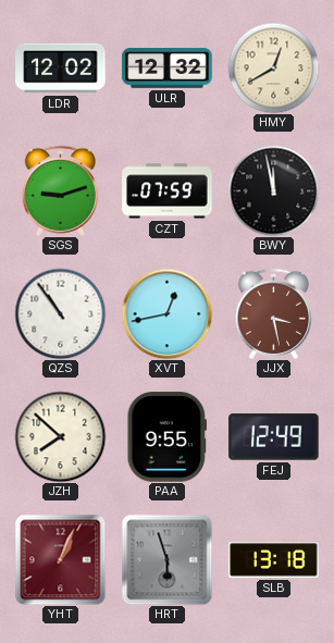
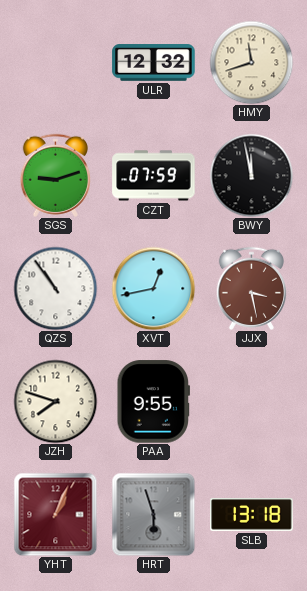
LDR: 12:02 -> none (61, 69)
HMY: 12:40 -> 11:42 (251, 62)
JZH: 7:52 -> 7:48 (55, 401)
FEJ: 12:49 -> none (274, 437)
